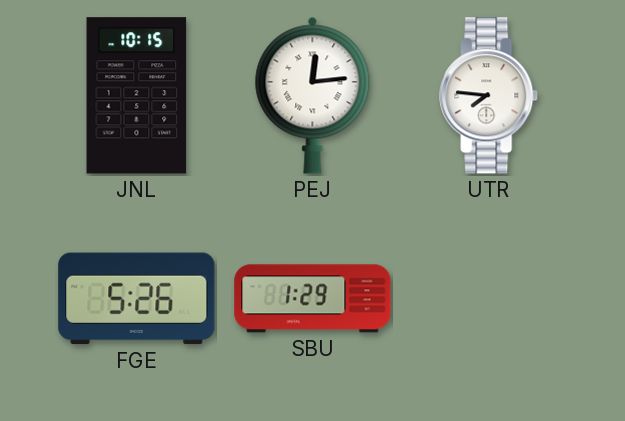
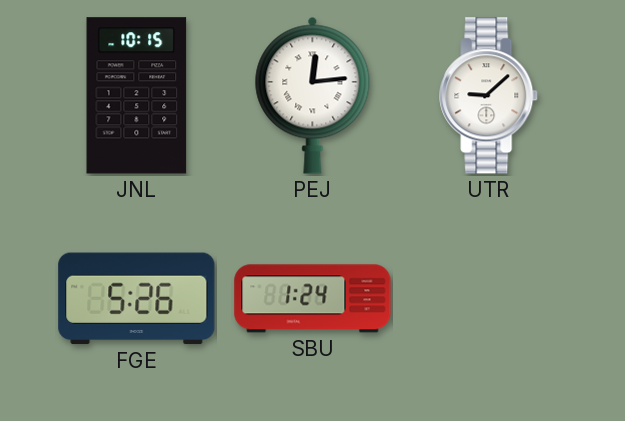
UTR: 7:46 -> 9:08 (489, 96)
SBU: 1:29 -> 1:24 (313, 299)
